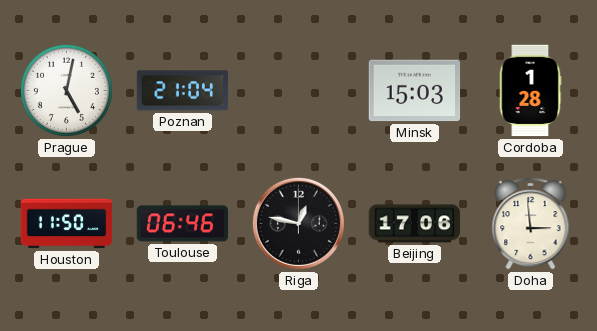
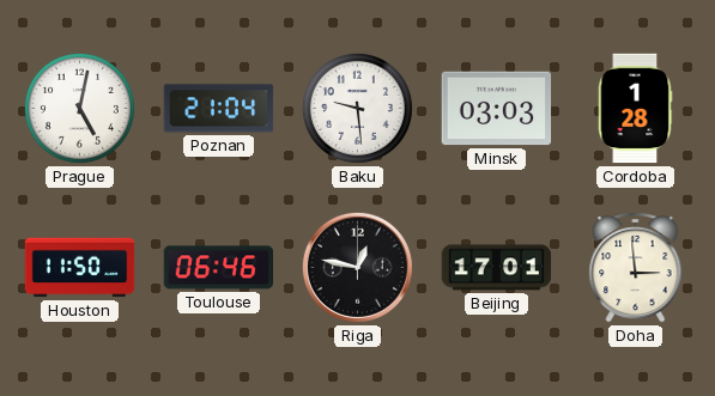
Baku: none -> 9:29 (357, 108)
Minsk: 15:03 -> 03:03 (497, 109)
Beijing: 17:06 -> 17:01 (497, 268)
